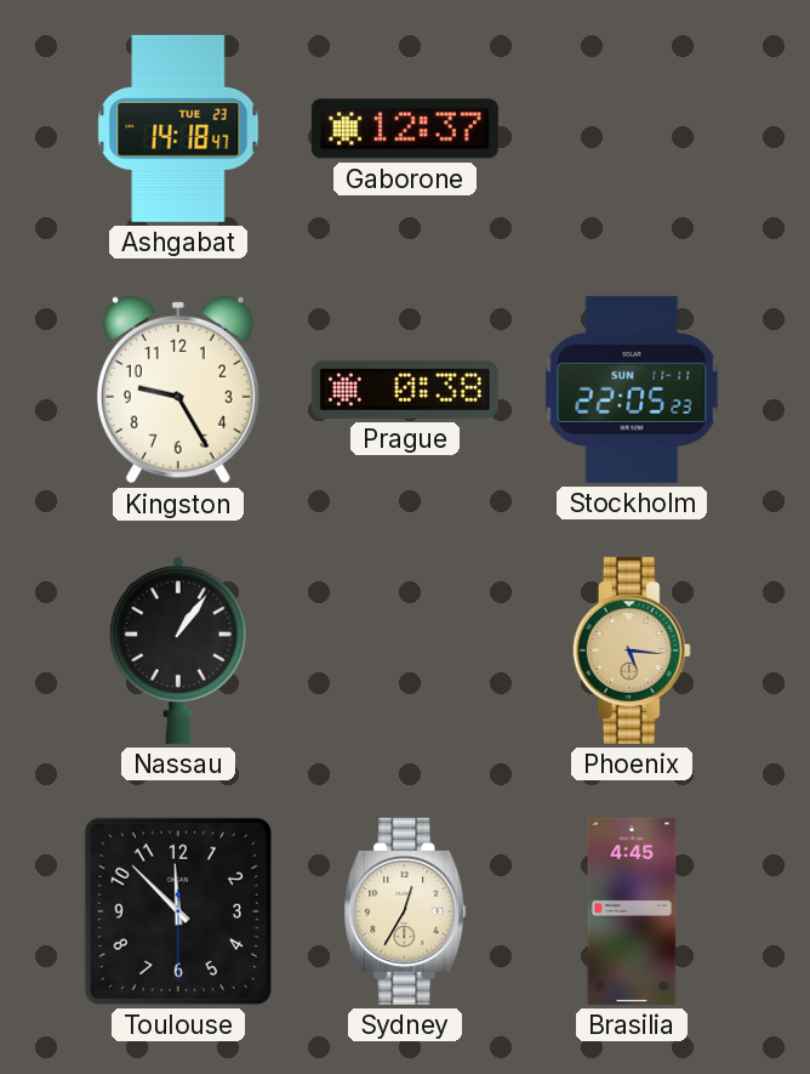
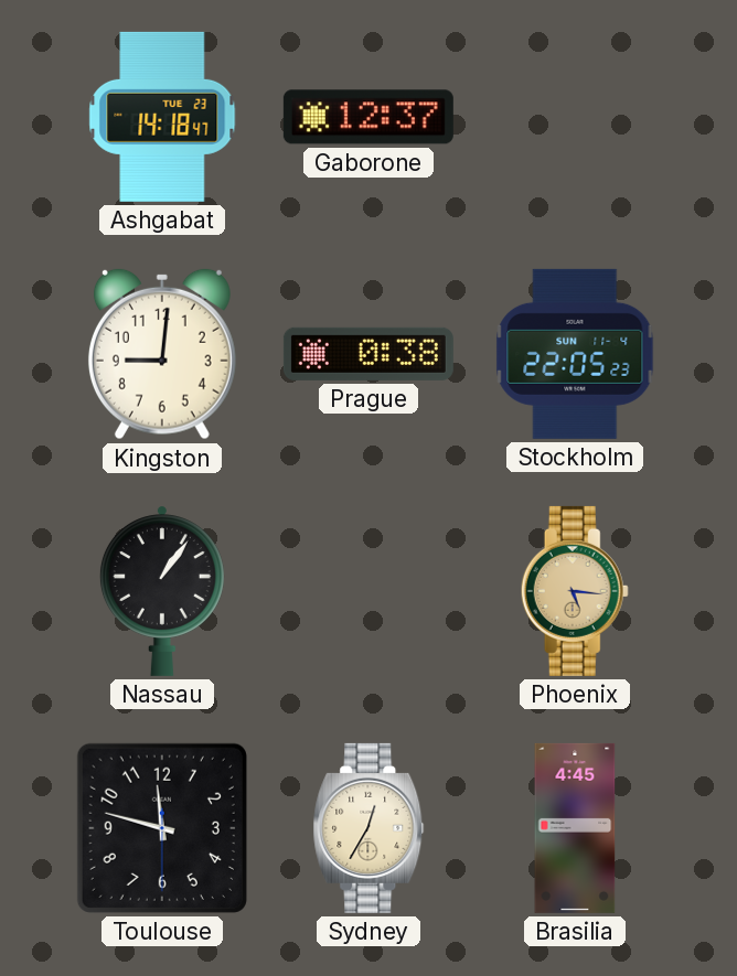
Kingston: 9:25 -> 9:01 (162, 354)
Stockholm date: SUN 11-11 -> SUN 11-4 (575, 354)
Toulouse: 11:52 -> 11:47 (162, 828)
